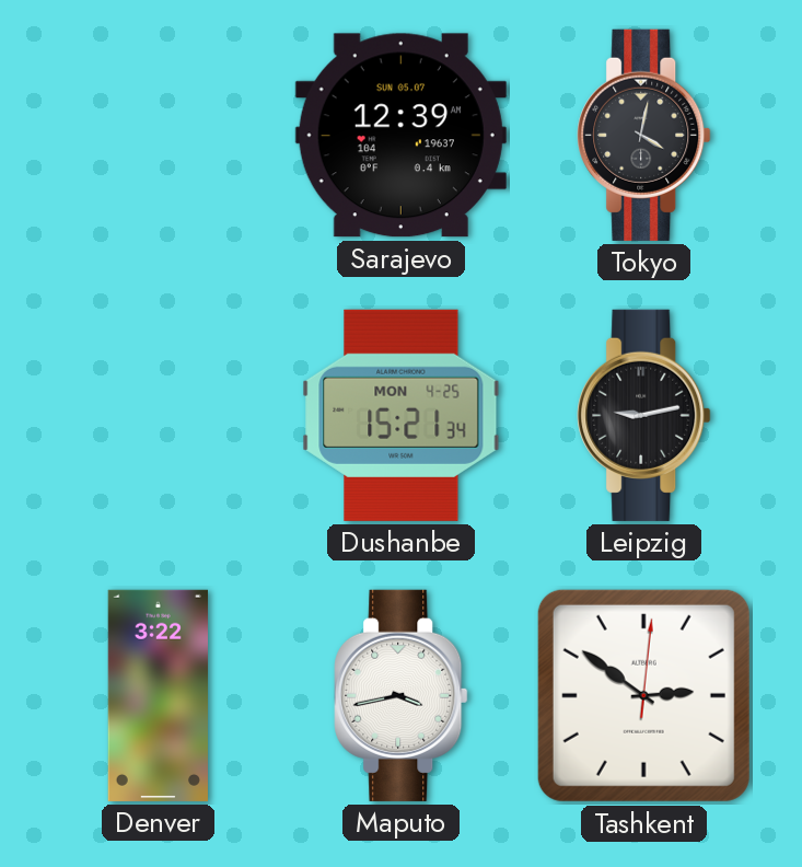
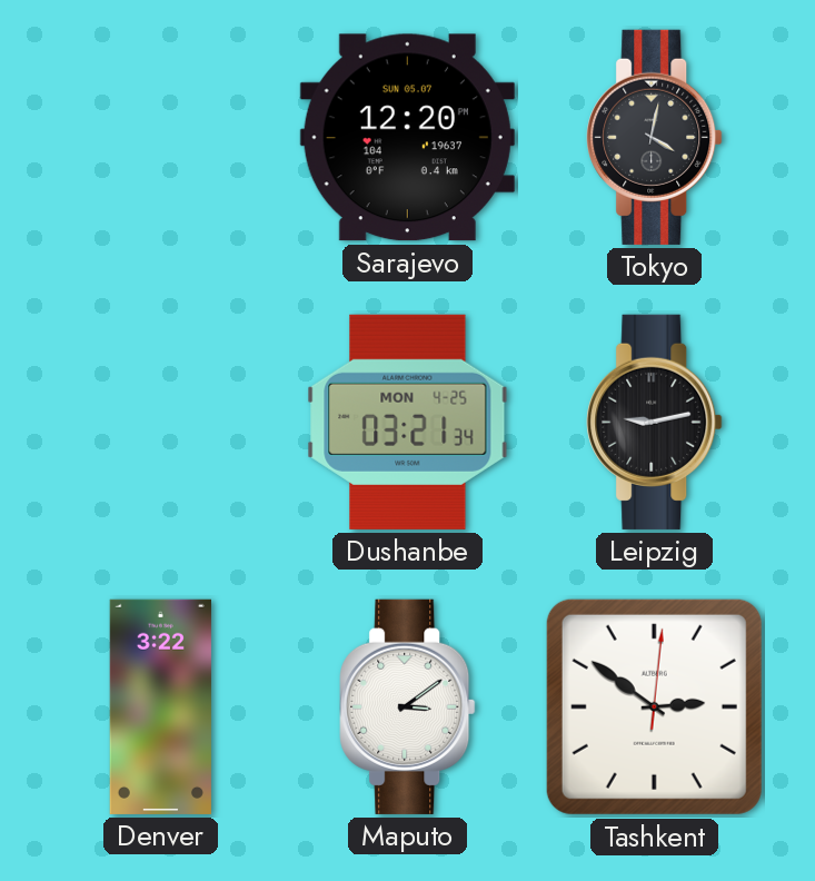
Sarajevo: 12:39 -> 12:20 (407, 138)
Dushanbe: 15:21 -> 03:21 (408, 422)
Maputo: 3:43 -> 3:09 (408, 706)
